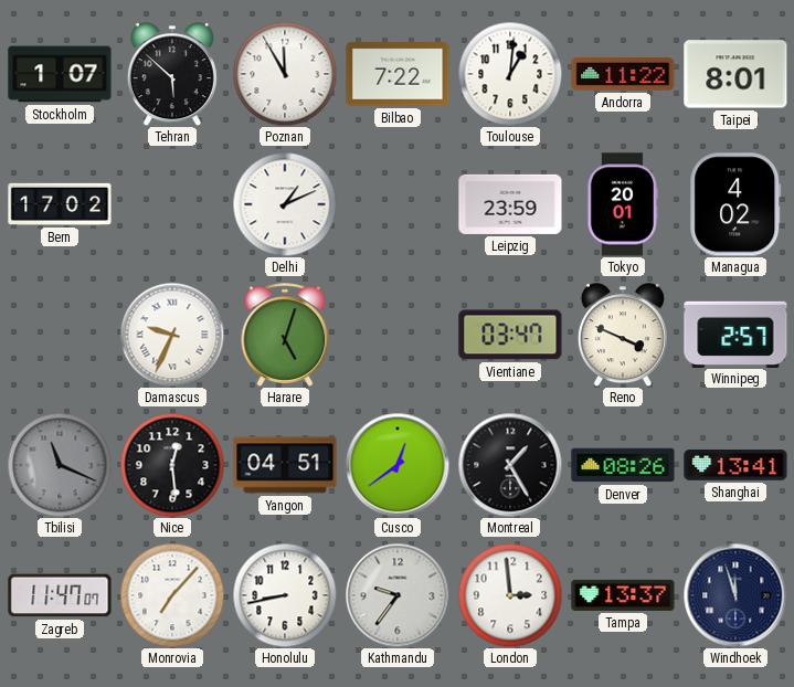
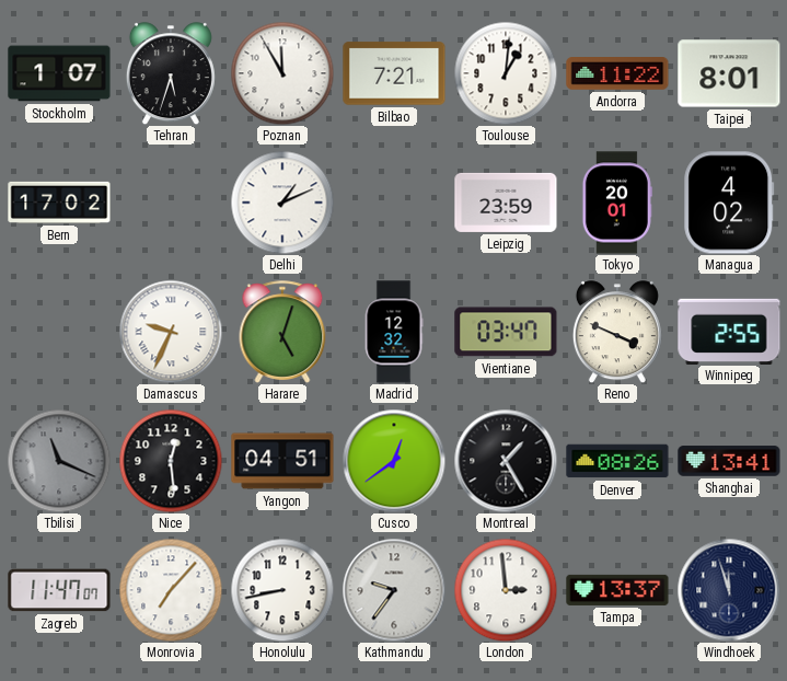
Tehran: 5:52 -> 5:33 (171, 73)
Bilbao: 7:22 -> 7:21 (394, 73)
Madrid: none -> 12:32 (394, 332)
Winnipeg: 2:57 -> 2:55 (729, 331)
